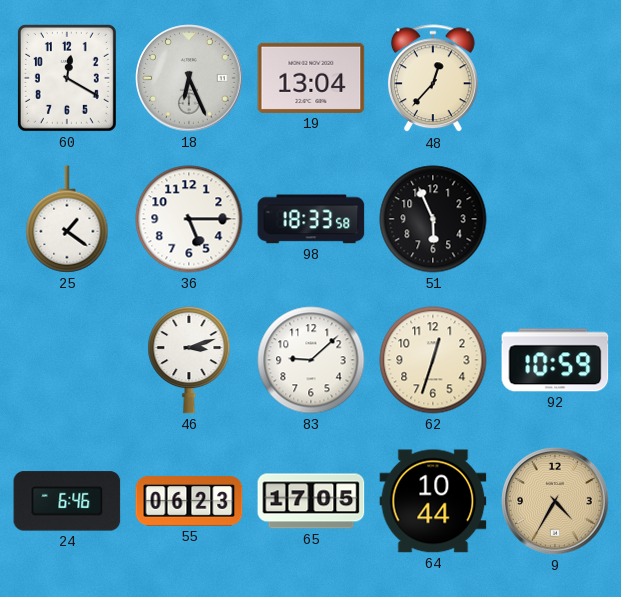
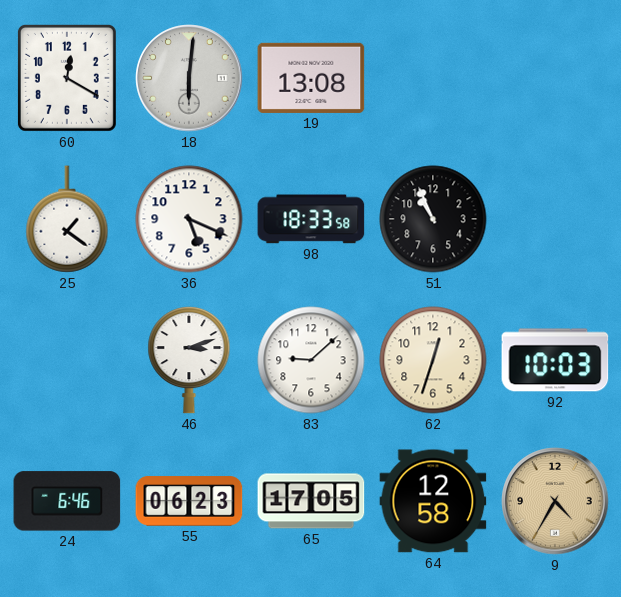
18: 6:26 -> 6:01 (189, 78)
19: 13:04 -> 13:08 (311, 78)
48: 12:37 -> none (433, 79)
36: 5:15 -> 5:19 (189, 219)
51: 5:56 -> 10:56 (433, 219)
92: 10:59 -> 10:03 (555, 360)
64: 10:44 -> 12:58 (433, 501)
